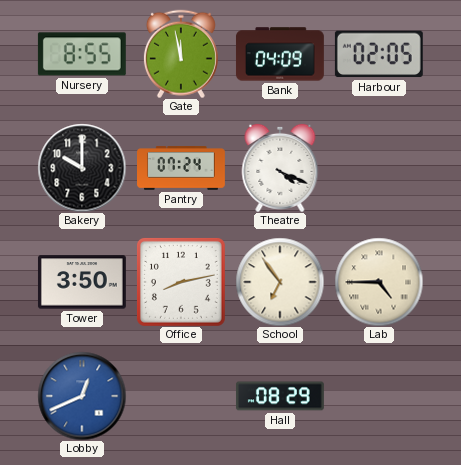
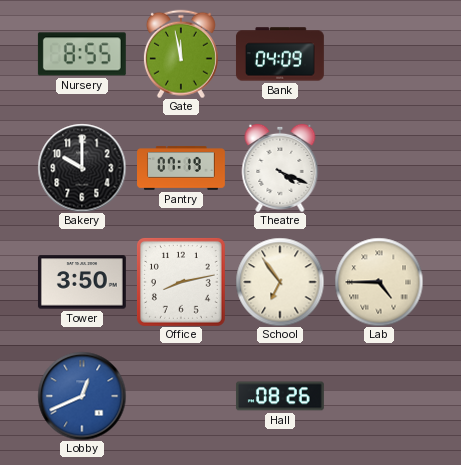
Harbour: 02:05 -> none (379, 54)
Pantry: 07:24 -> 07:19 (182, 168)
Hall: 08:29 -> 08:26 (280, 396)
